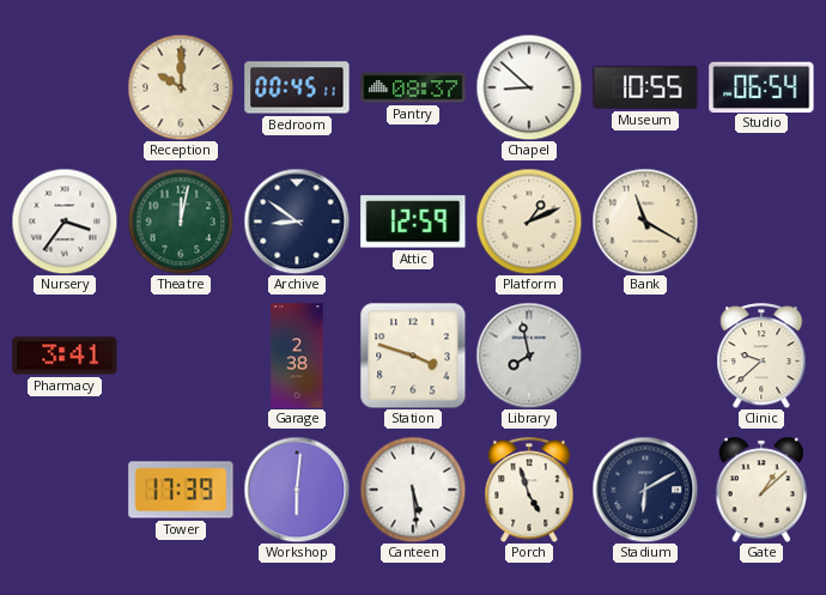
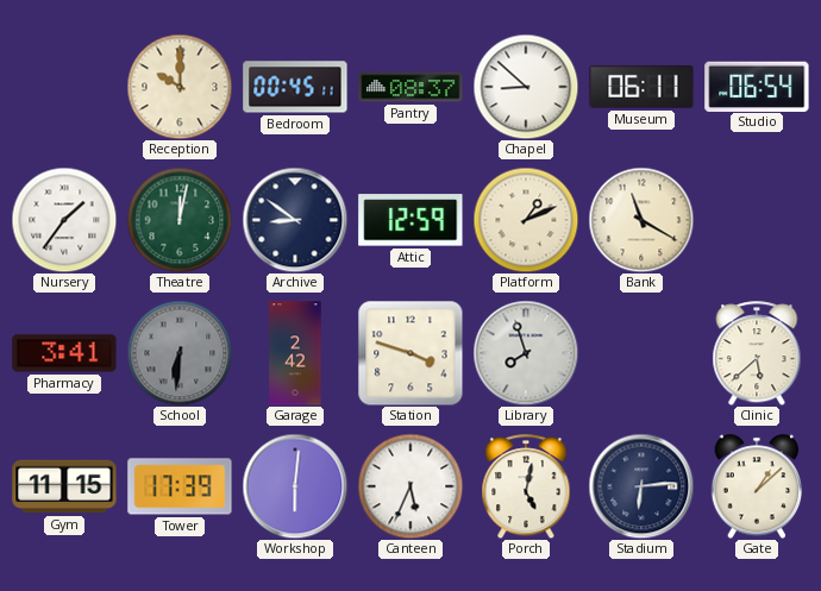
Museum: 10:55 -> 06:11 (641, 87)
Nursery: 3:36 -> 1:36 (64, 220)
School: none -> 6:31 (180, 353)
Garage: 2:38 -> 2:42 (295, 353)
Library: 7:58 -> 7:57 (526, 353)
Clinic: 9:38 -> 5:38 (757, 353)
Gym: none -> 11:15 (64, 486)
Canteen: 5:29 -> 5:34 (411, 486)
Porch: 4:57 -> 5:02 (526, 486)
Stadium: 6:10 -> 6:14 (641, 486)
